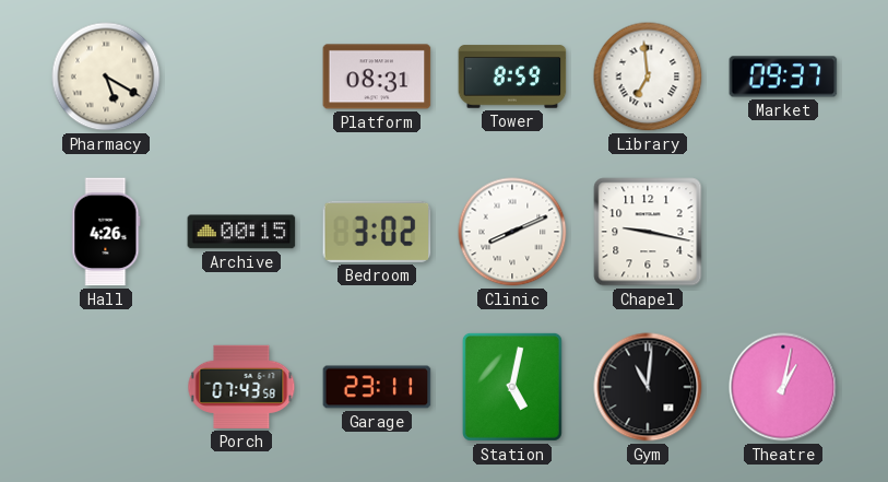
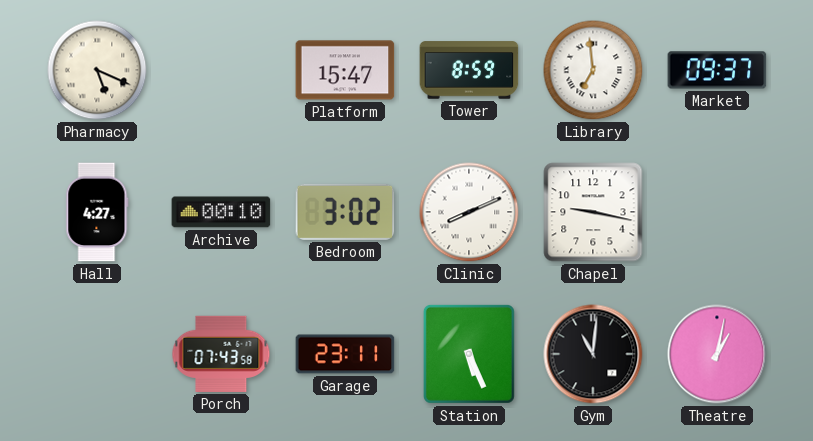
Pharmacy: 5:20 -> 5:19 (97, 70)
Platform: 08:31 -> 15:47 (345, 70)
Hall: 4:26 -> 4:27 (97, 212)
Archive: 00:15 -> 00:10 (221, 212)
Station: 5:02 -> 5:26 (469, 354)
